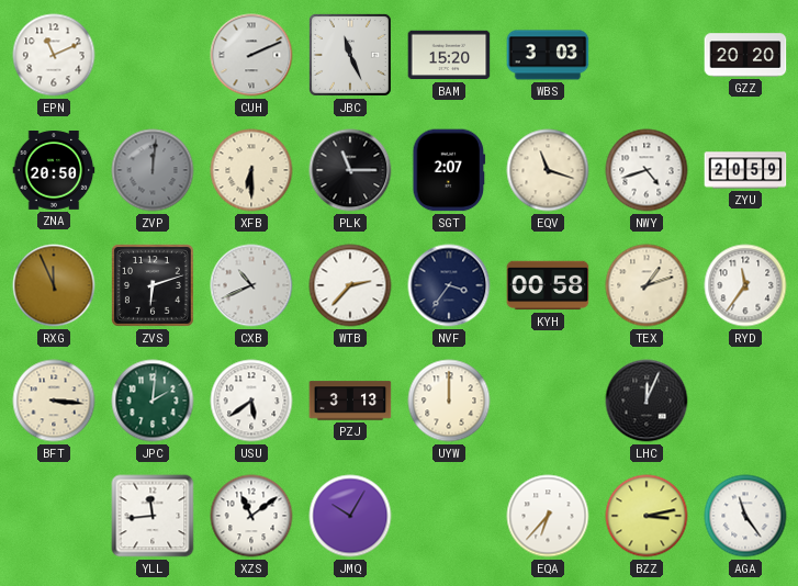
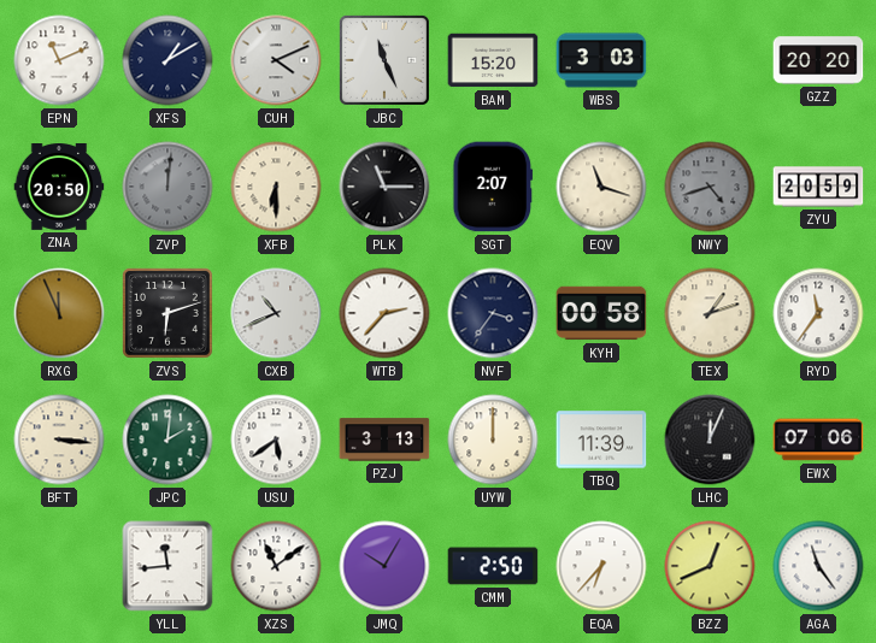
XFS: none -> 1:10 (167, 60)
CUH: 2:11 -> 4:11 (276, 60)
NWY dial: white -> grey (710, 187)
TBQ: none -> 11:39 (601, 440)
EWX: none -> 07:06 (818, 440)
CMM: none -> 2:50 (493, 566)
BZZ: 3:13 -> 12:41 (710, 566)
